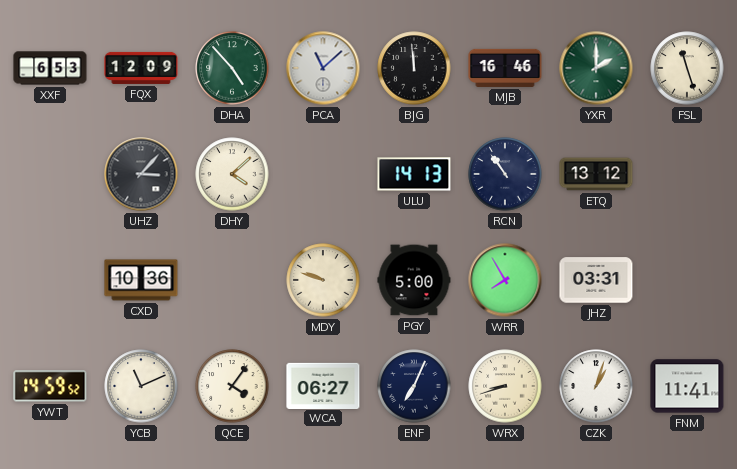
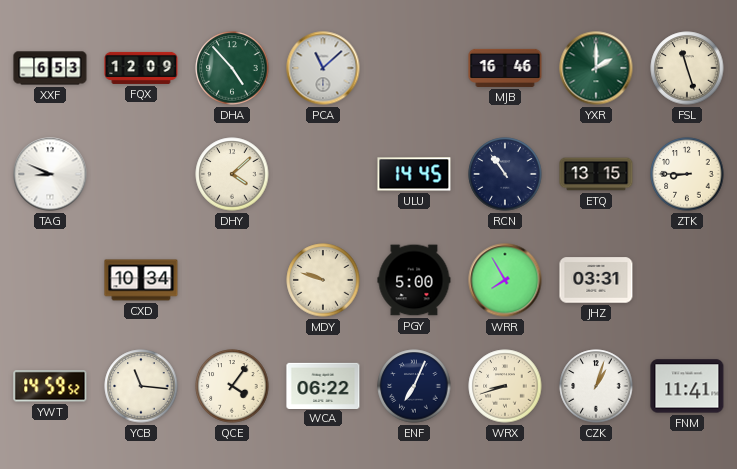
BJG: 11:59 -> none (414, 68)
TAG: none -> 8:49 (50, 174)
UHZ: 3:07 -> none (141, 174)
ULU: 14:13 -> 14:45 (414, 174)
ETQ: 13:12 -> 13:15 (596, 174)
ZTK: none -> 8:45 (687, 174)
CXD: 10:36 -> 10:34 (141, 280)
YCB: 11:11 -> 11:16 (141, 386)
WCA: 06:27 -> 06:22 (323, 385)
